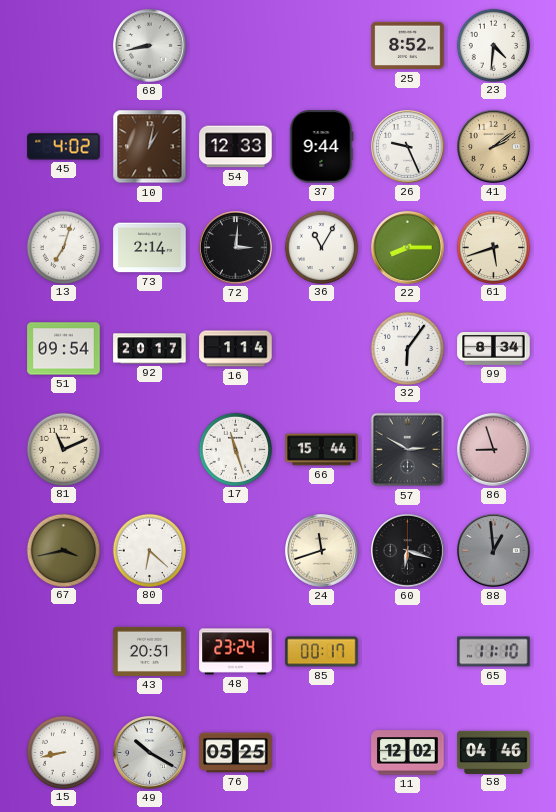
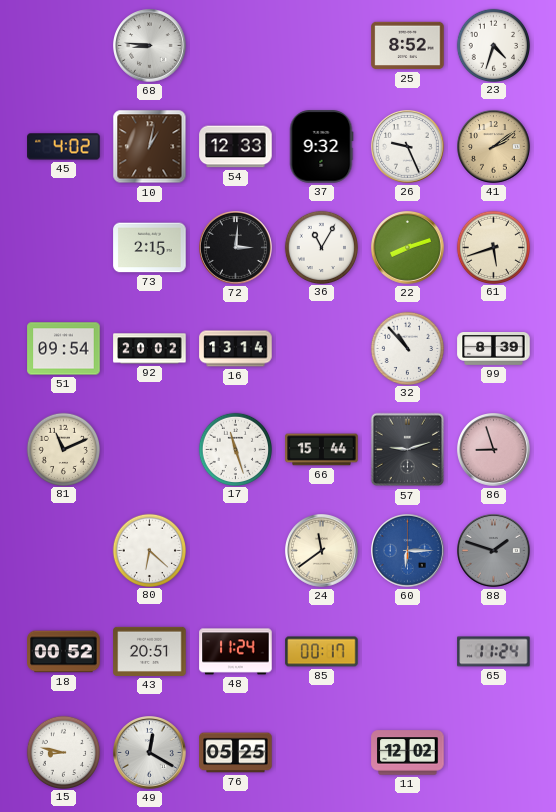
68: 8:43 -> 8:46 (150, 46)
23: 4:31 -> 4:33 (493, 45)
37: 9:44 -> 9:32 (321, 147)
13: 7:03 -> none (63, 247)
73: 2:14 -> 2:15 (150, 248)
22: 8:15 -> 8:12 (408, 248)
92: 20:17 -> 20:02 (150, 349)
16: 1:14 -> 13:14 (236, 349)
32: 6:06 -> 10:53 (407, 348)
99: 8:34 -> 8:39 (494, 349)
57: 2:50 -> 9:12 (408, 450)
67: 3:43 -> none (63, 550)
24: 11:42 -> 11:39 (322, 551)
60: 6:18 -> 6:15 (408, 551)
60 dial: black -> blue (408, 551)
88: 12:59 -> 1:48 (494, 551)
18: none -> 00:52 (64, 652)
48: 23:24 -> 11:24 (236, 652)
65: 11:10 -> 11:24 (494, 652)
15: 8:43 -> 8:47 (63, 752)
49: 10:20 -> 12:20 (150, 753)
58: 04:46 -> none (494, 752)
